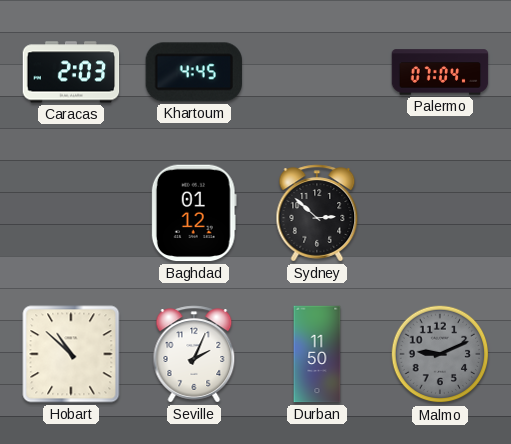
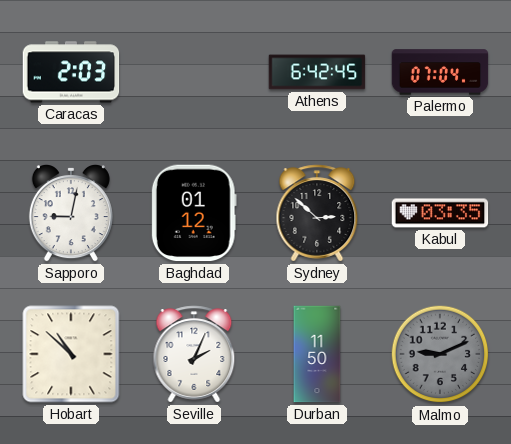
Khartoum: 4:45 -> none (194, 72)
Athens: none -> 6:42 (317, 72)
Sapporo: none -> 9:02 (71, 214)
Kabul: none -> 03:35 (440, 213)
